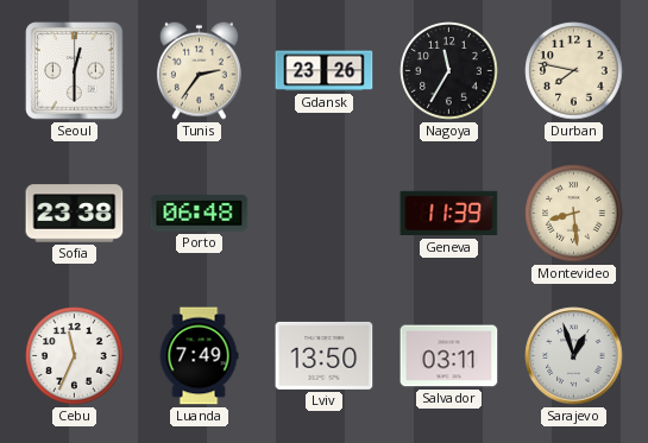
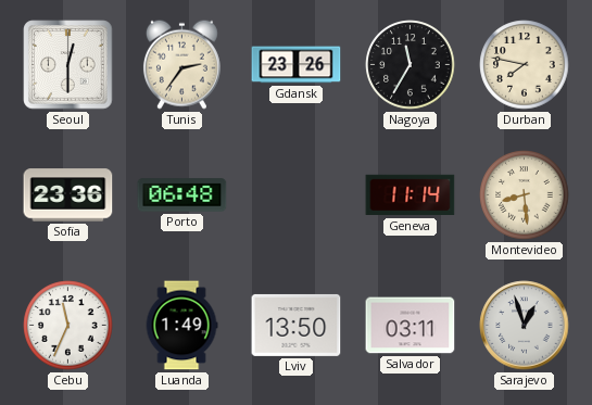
Sofia: 23:38 -> 23:36 (68, 195)
Geneva: 11:39 -> 11:14 (411, 195)
Luanda: 7:49 -> 1:49 (181, 326)
